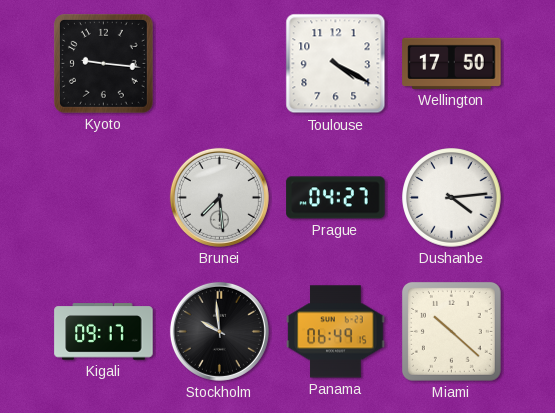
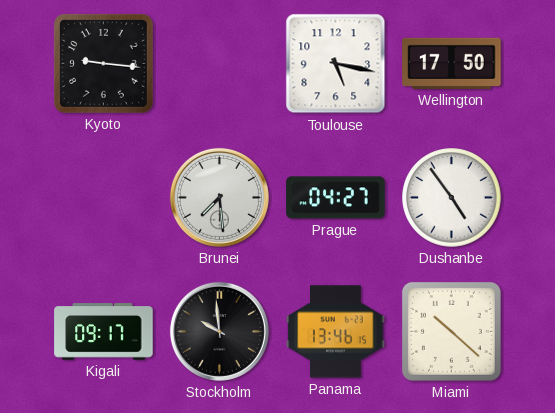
Toulouse: 4:20 -> 5:17 (336, 64)
Dushanbe: 4:14 -> 4:54 (452, 198)
Panama: 06:49 -> 13:46 (336, 332)
